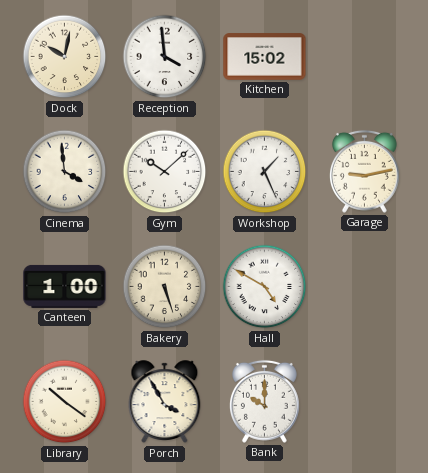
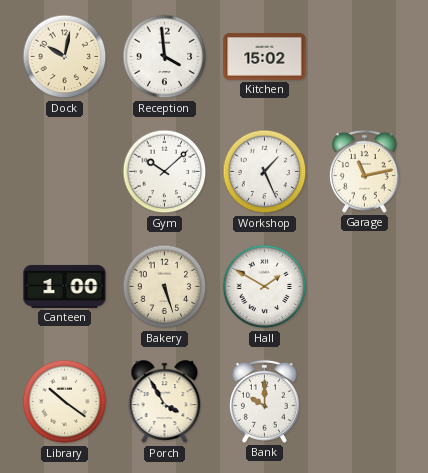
Cinema: 3:59 -> none (65, 172)
Garage: 9:13 -> 11:13 (364, 171)
Hall: 4:50 -> 1:50 (265, 287)
